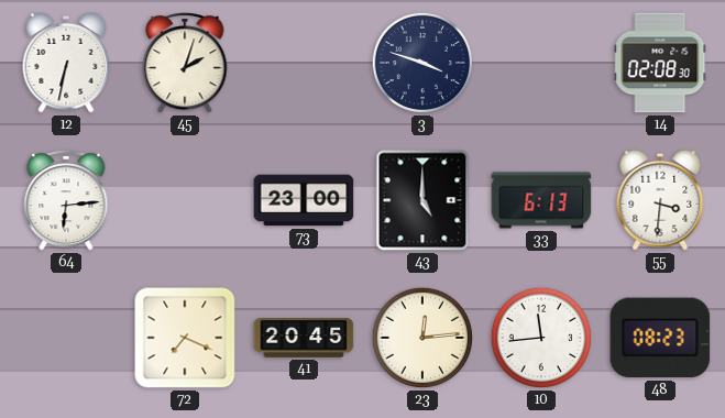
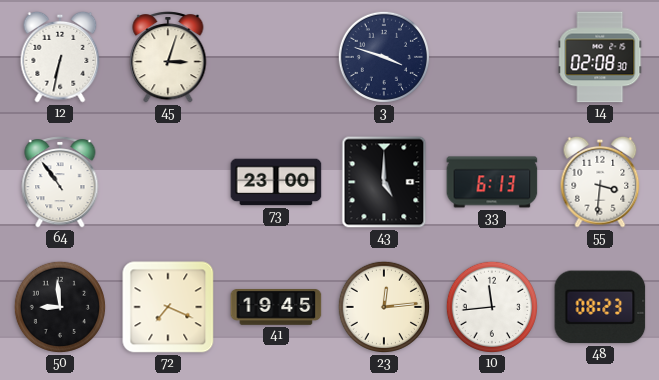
45: 2:03 -> 3:03 (168, 57)
64: 6:14 -> 10:54 (60, 182)
50: none -> 8:59 (60, 307)
41: 20:45 -> 19:45 (276, 308)
